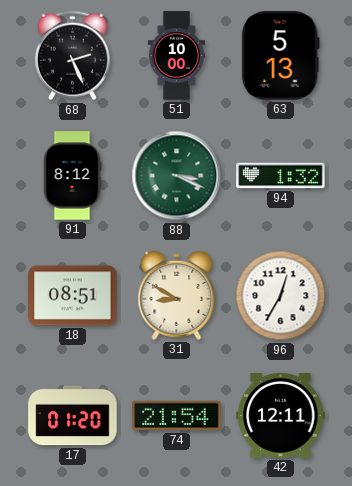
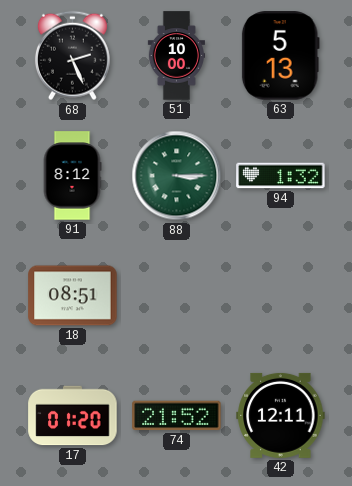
88: 3:19 -> 3:15 (177, 176)
31: 8:50 -> none (177, 295)
96: 12:35 -> none (281, 296)
74: 21:54 -> 21:52 (177, 416)
